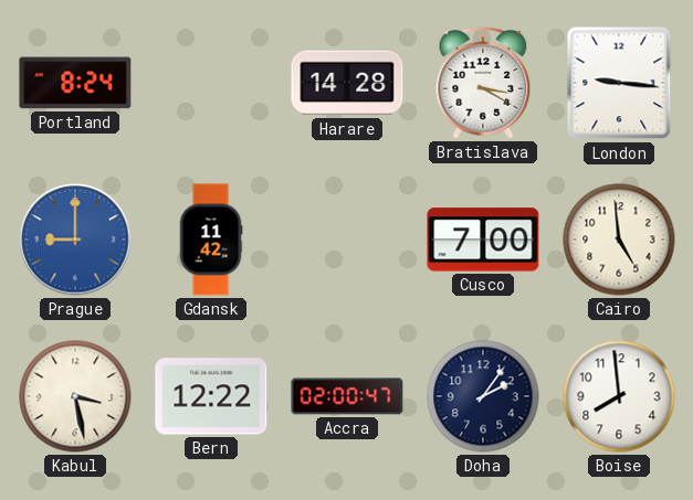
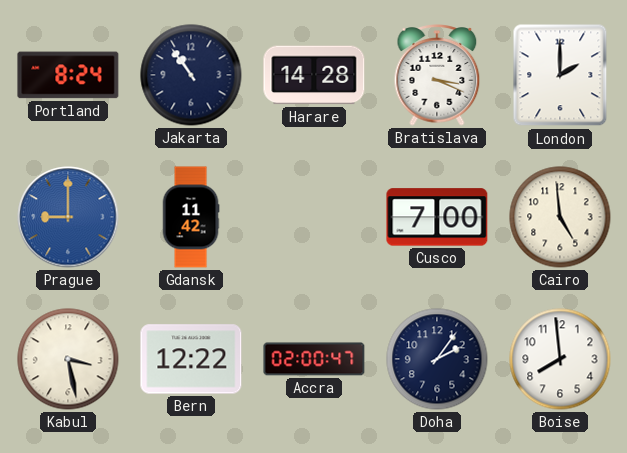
Jakarta: none -> 10:54 (191, 75)
Bratislava: 3:20 -> 3:19 (437, 75)
London: 9:16 -> 2:00 (560, 75)
